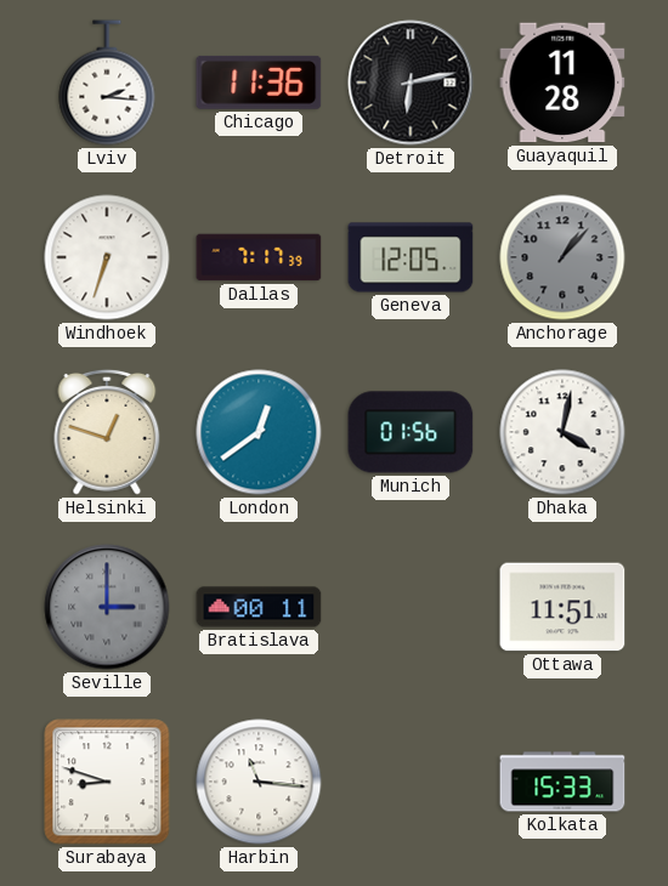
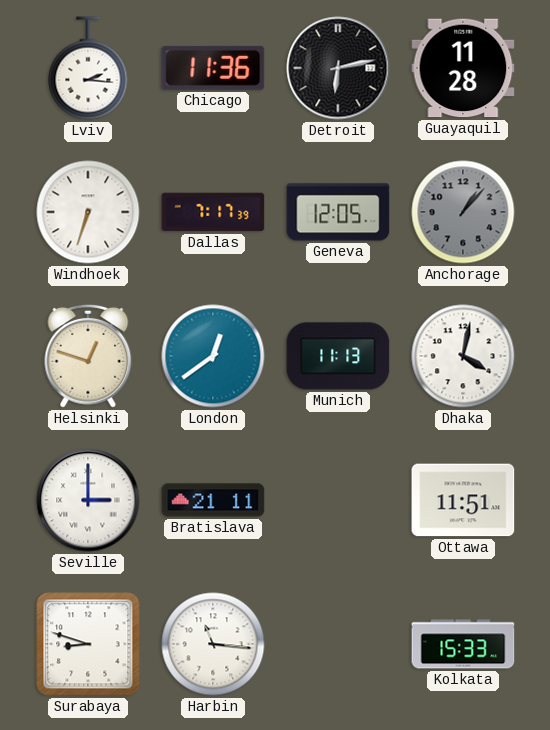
Munich: 01:56 -> 11:13 (338, 356)
Seville dial: grey -> white (88, 500)
Bratislava: 00:11 -> 21:11 (213, 500)
